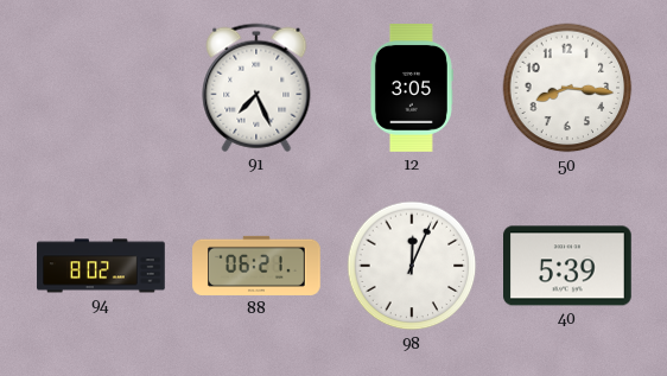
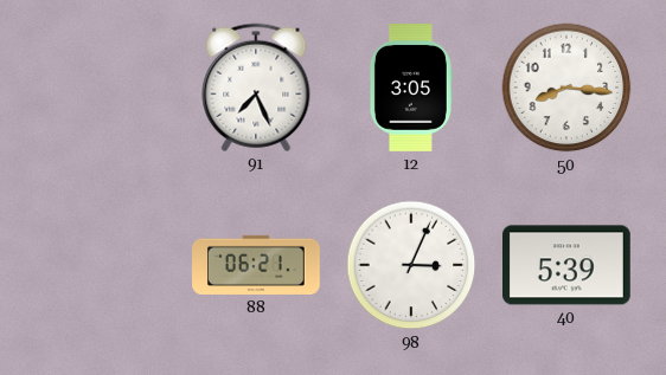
94: 8:02 -> none (101, 266)
98: 12:04 -> 3:04 (411, 265)
